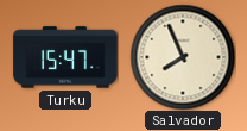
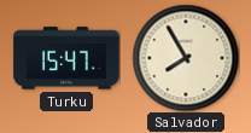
Salvador: 7:56 -> 7:55 (186, 58)
